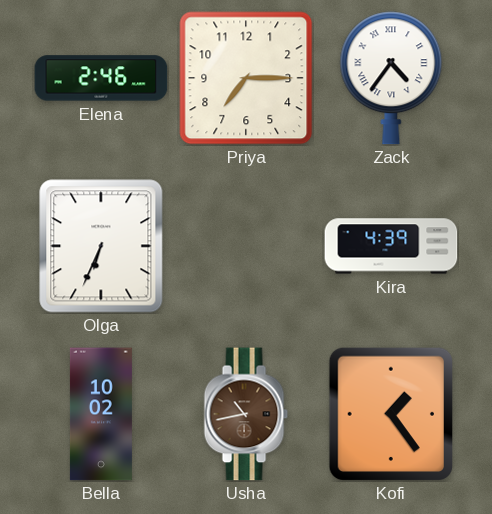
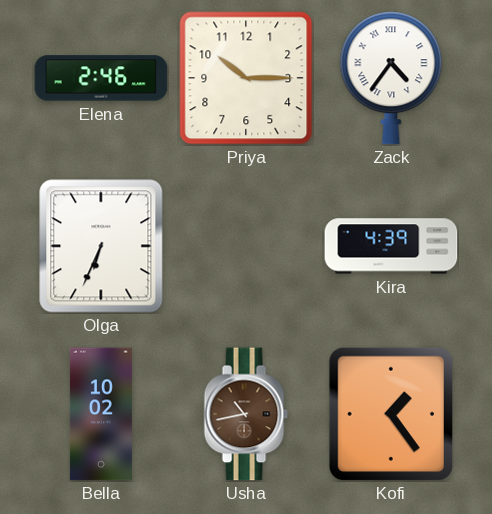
Priya: 7:15 -> 10:15 (246, 78)
